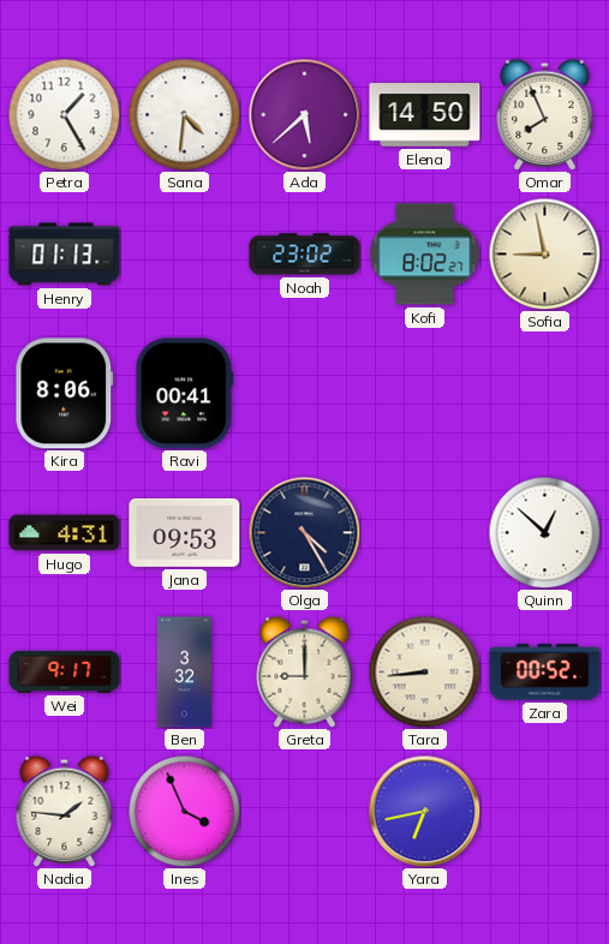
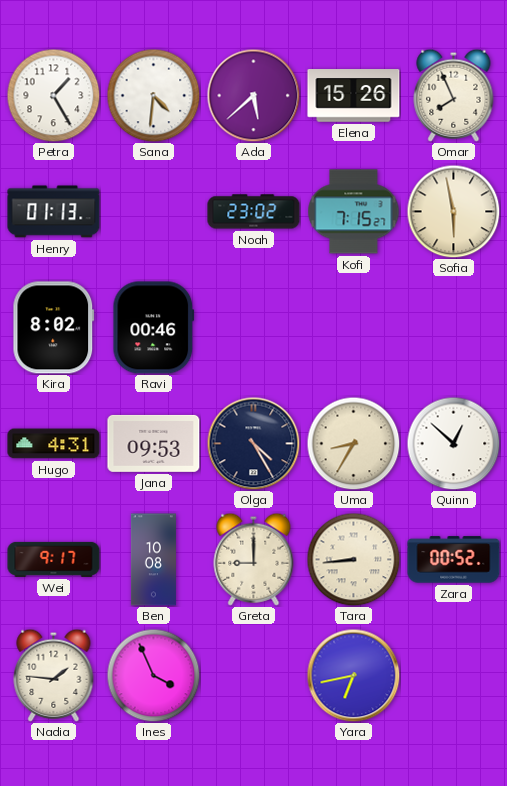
Elena: 14:50 -> 15:26 (354, 96)
Kofi: 8:02 -> 7:15 (354, 212)
Sofia: 8:58 -> 5:58 (453, 211)
Kira: 8:06 -> 8:02 (54, 328)
Ravi: 00:41 -> 00:46 (154, 328)
Uma: none -> 8:35 (353, 443)
Ben: 3:32 -> 10:08 (153, 560)
